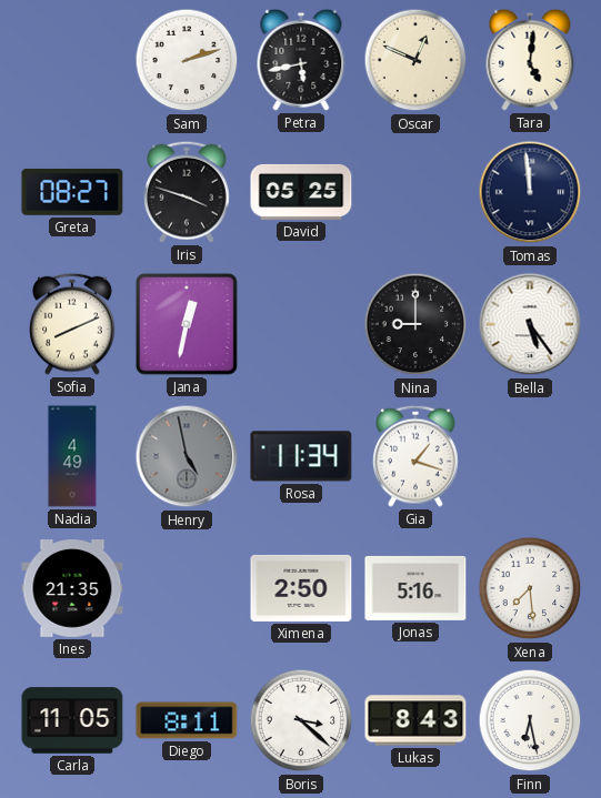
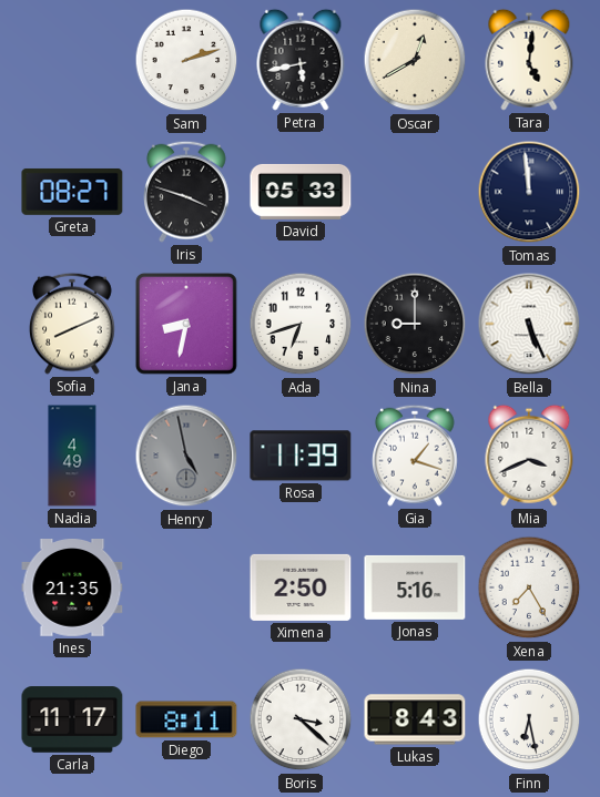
Oscar: 12:49 -> 12:40 (415, 60)
David: 05:25 -> 05:33 (301, 192)
Jana: 12:32 -> 8:32 (186, 324)
Ada: none -> 6:42 (301, 324)
Bella: 5:24 -> 5:26 (529, 324)
Rosa: 11:34 -> 11:39 (301, 456)
Mia: none -> 3:41 (529, 456)
Xena: 7:29 -> 7:25 (529, 587)
Carla: 11:05 -> 11:17 (72, 719)
